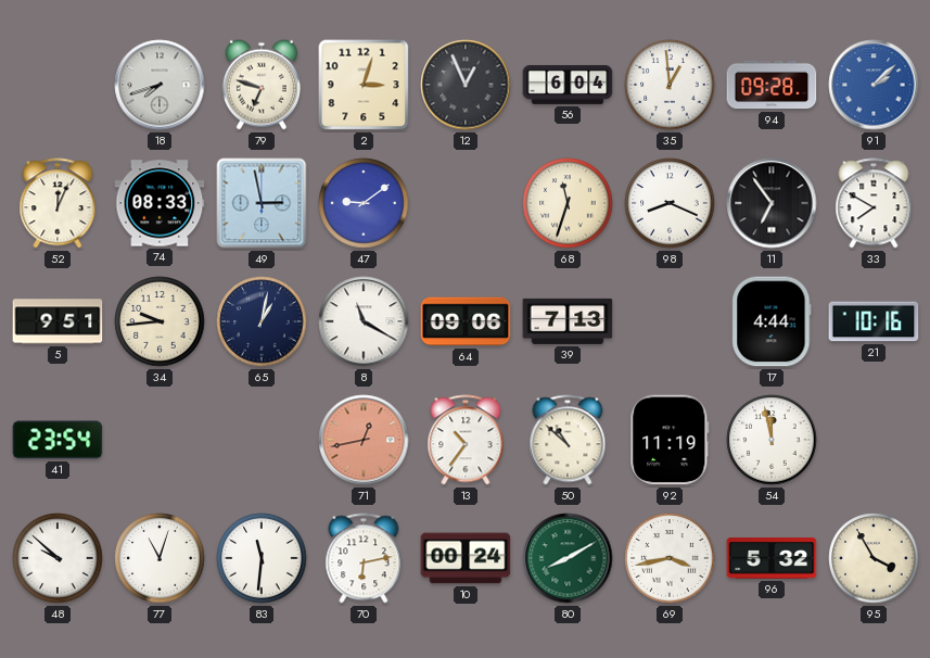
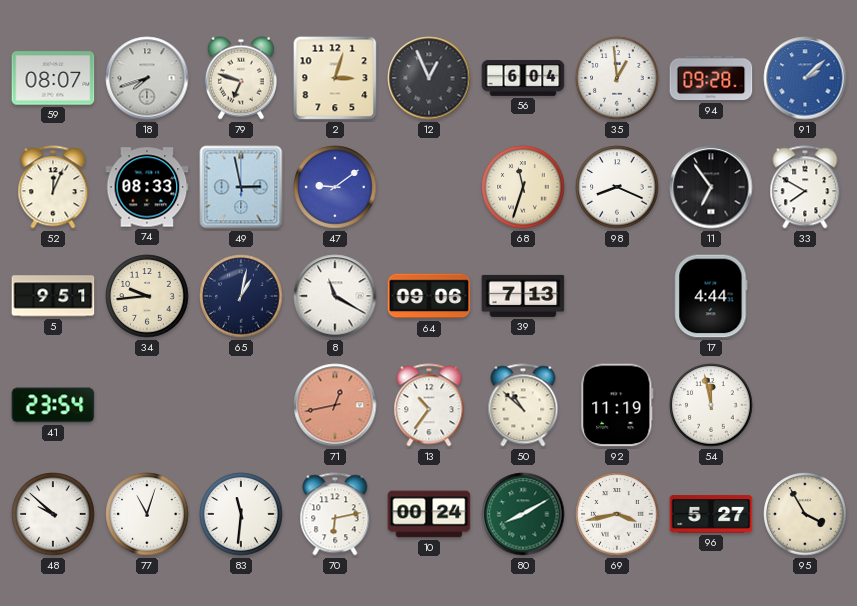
59: none -> 08:07 (53, 78)
21: 10:16 -> none (874, 321)
96: 5:32 -> 5:27 (711, 514)
